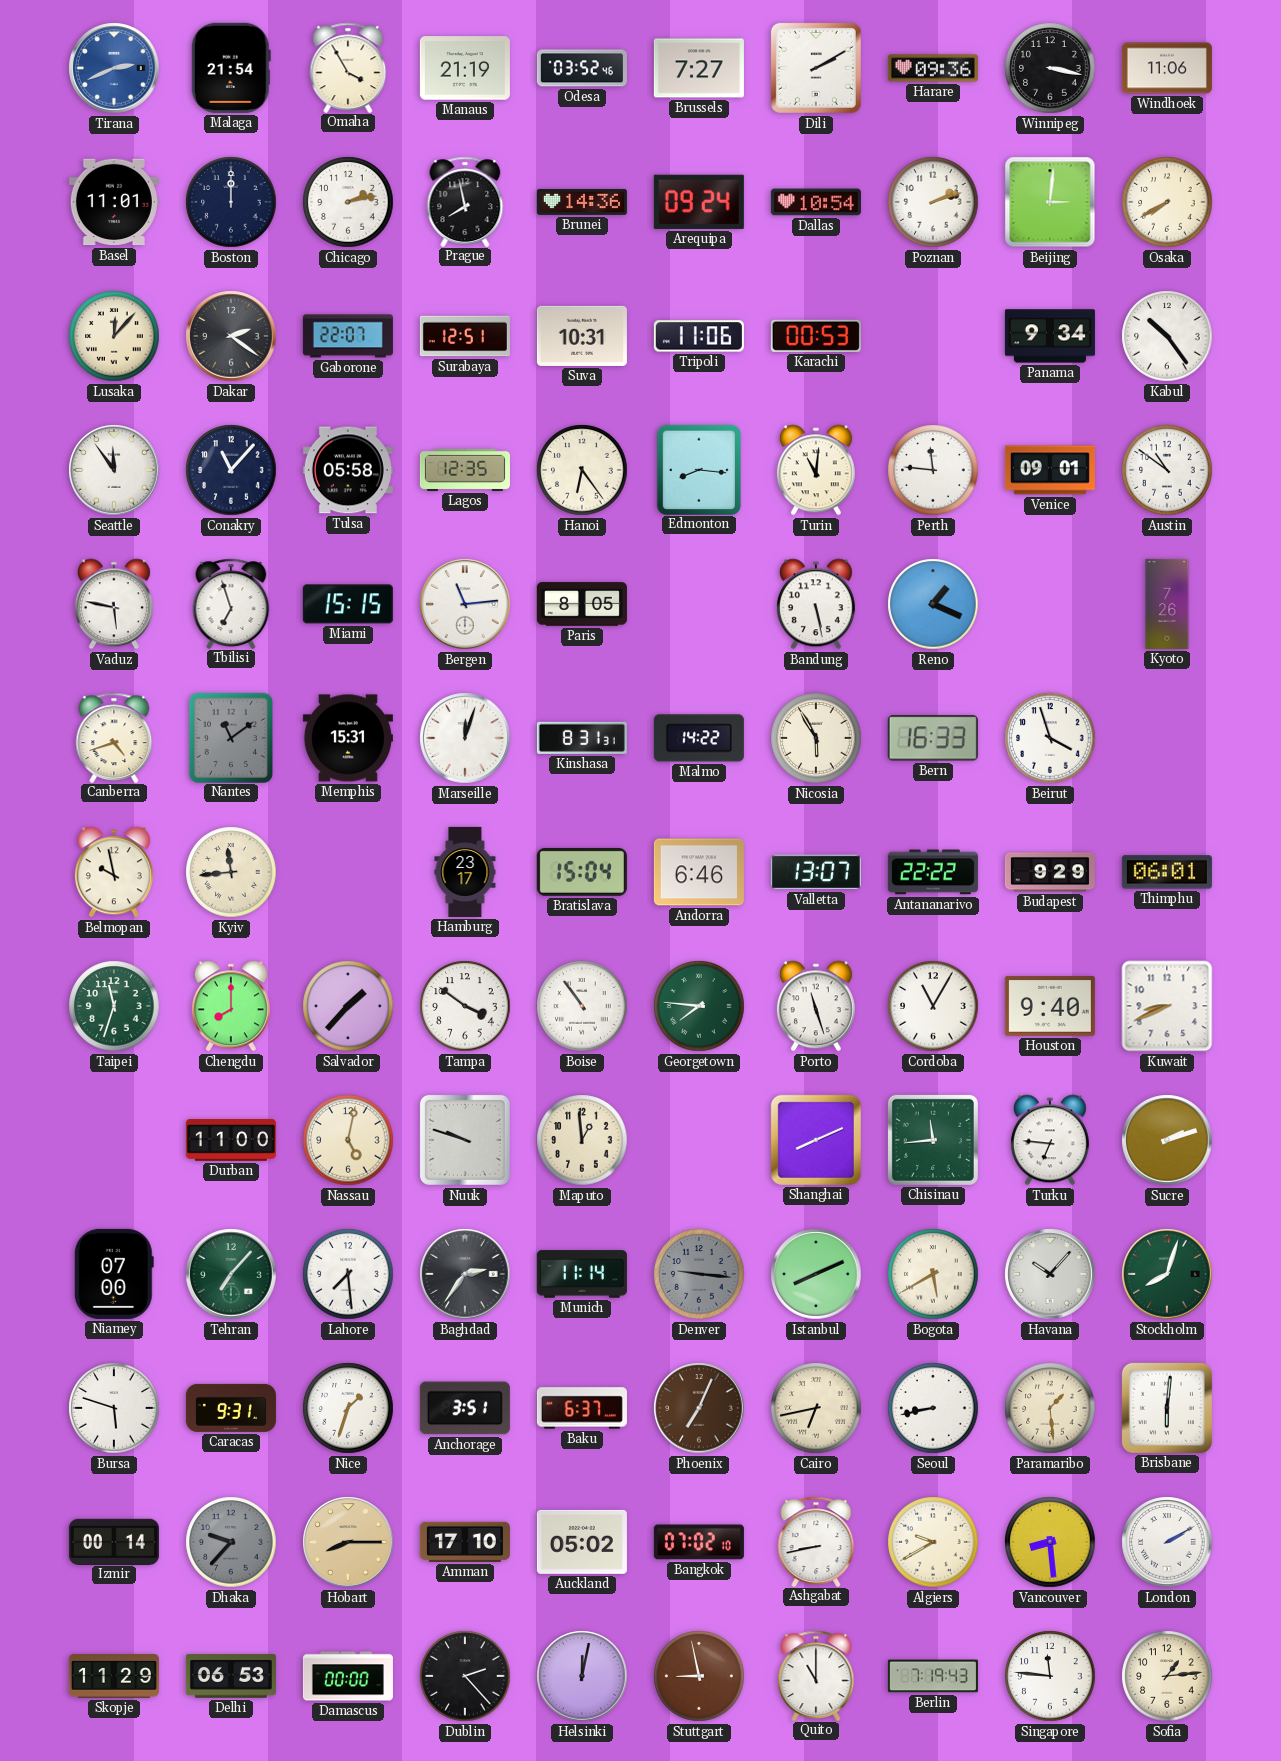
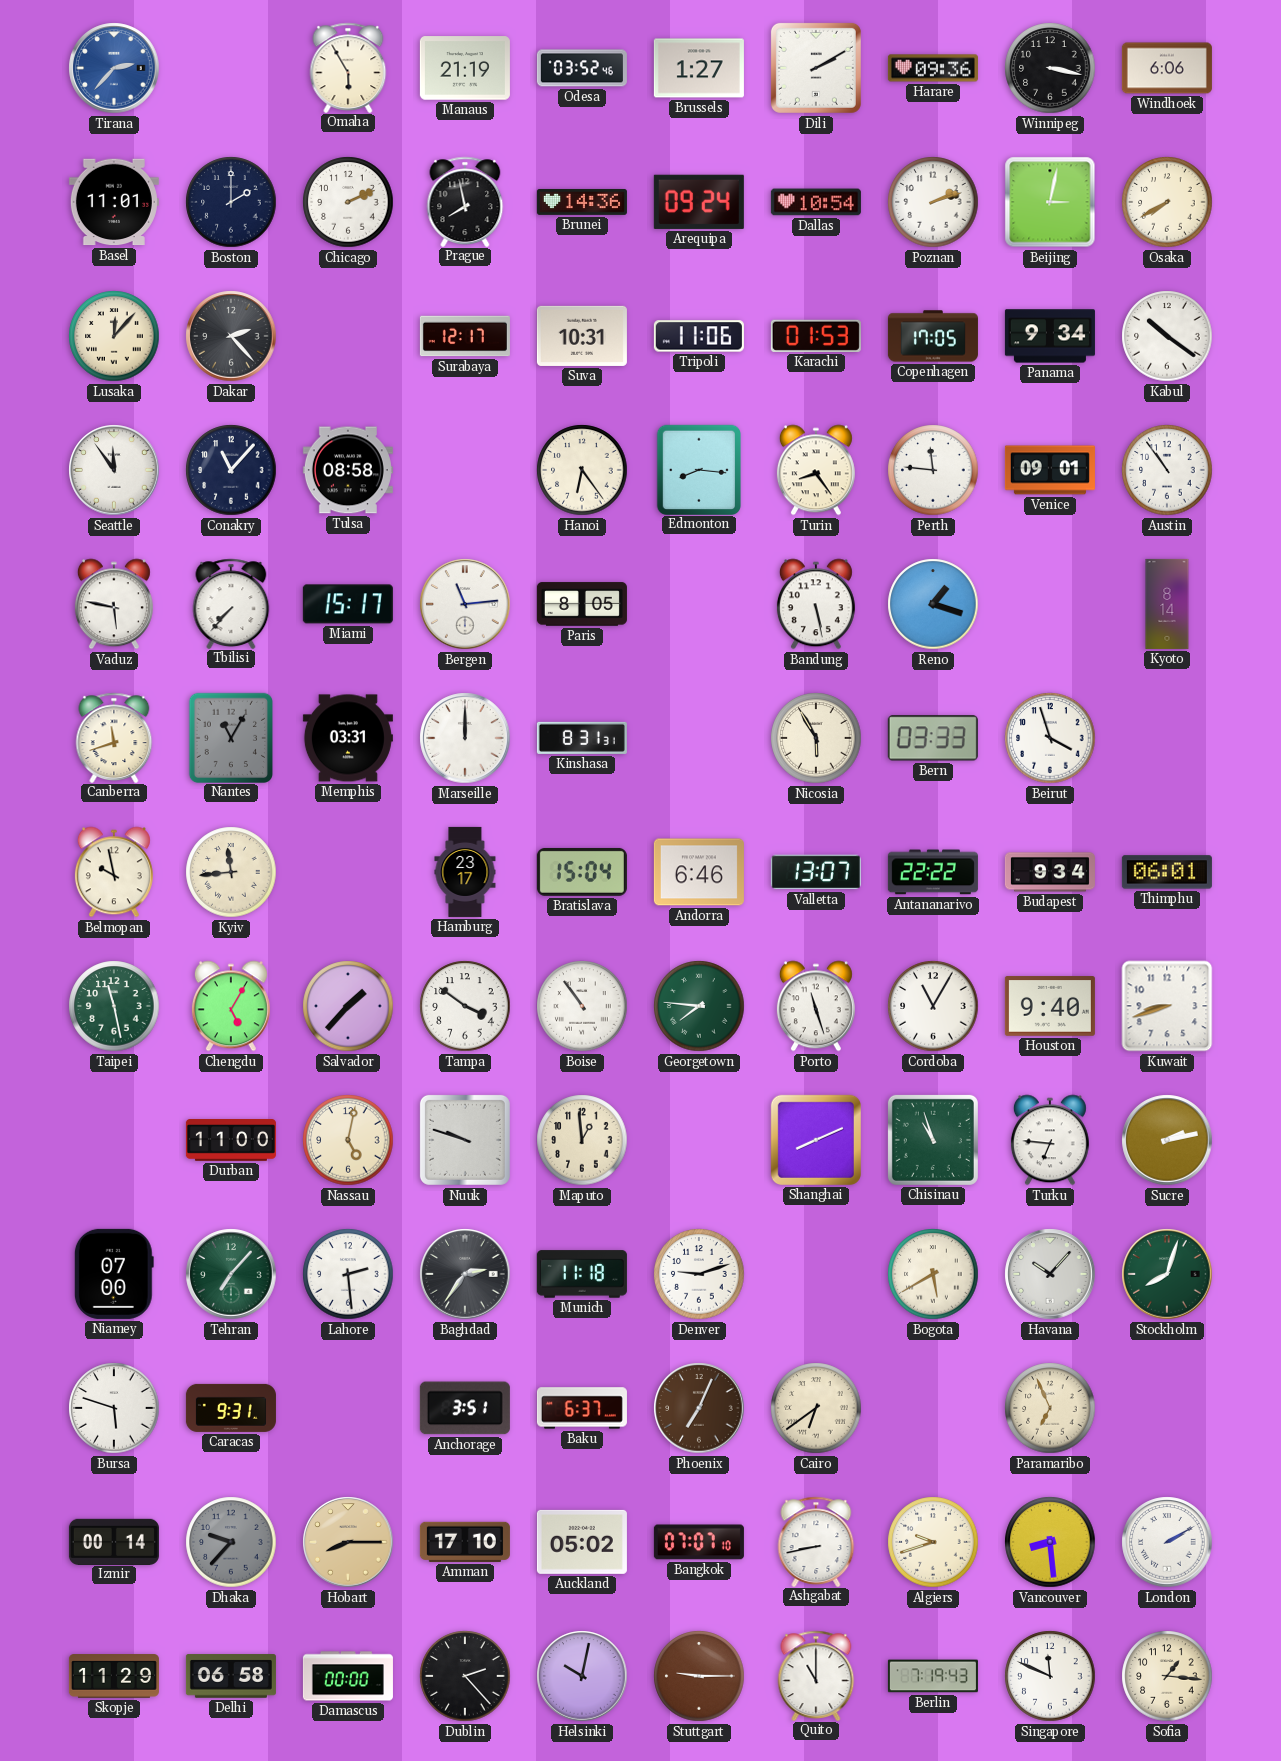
Tirana: 2:41 -> 2:37 (114, 68)
Malaga: 21:54 -> none (231, 68)
Omaha: 3:55 -> 5:55 (348, 67)
Brussels: 7:27 -> 1:27 (699, 68)
Windhoek: 11:06 -> 6:06 (1167, 68)
Boston: 12:00 -> 2:00 (231, 202)
Chicago: 2:13 -> 2:11 (348, 202)
Beijing: 3:01 -> 3:02 (1050, 202)
Dakar: 2:21 -> 2:23 (231, 336)
Gaborone: 22:07 -> none (348, 336)
Surabaya: 12:51 -> 12:17 (465, 336)
Karachi: 00:53 -> 01:53 (816, 336)
Copenhagen: none -> 17:05 (933, 336)
Kabul: 10:24 -> 10:21 (1167, 336)
Tulsa: 05:58 -> 08:58 (348, 470)
Lagos: 12:35 -> none (465, 470)
Turin: 11:01 -> 8:24 (816, 470)
Austin: 10:51 -> 10:54 (1167, 470)
Tbilisi: 6:57 -> 7:37 (231, 603)
Miami: 15:15 -> 15:17 (348, 604)
Reno: 1:19 -> 1:18 (933, 604)
Kyoto: 7:26 -> 8:14 (1167, 604)
Canberra: 4:42 -> 11:42 (114, 737)
Nantes: 11:09 -> 11:05 (230, 737)
Memphis: 15:31 -> 03:31 (348, 738)
Marseille: 12:03 -> 12:00 (465, 738)
Malmo: 14:22 -> none (699, 738)
Bern: 16:33 -> 03:33 (933, 738)
Budapest: 9:29 -> 9:34 (1050, 872)
Taipei: 11:33 -> 11:28 (114, 1006)
Chengdu: 8:00 -> 5:05 (231, 1006)
Kuwait: 8:41 -> 8:42 (1167, 1006)
Chisinau: 11:44 -> 10:57 (933, 1140)
Sucre: 2:12 -> 2:13 (1167, 1140)
Lahore: 7:29 -> 2:29 (348, 1274)
Munich: 11:14 -> 11:18 (582, 1274)
Denver: 9:16 -> 9:12 (699, 1274)
Denver dial: grey -> white (699, 1274)
Istanbul: 8:11 -> none (816, 1274)
Nice: 1:33 -> none (348, 1408)
Cairo: 6:43 -> 6:39 (816, 1408)
Seoul: 8:43 -> none (933, 1408)
Paramaribo: 1:29 -> 6:56 (1050, 1408)
Brisbane: 6:01 -> none (1167, 1408)
Bangkok: 07:02 -> 07:07 (699, 1542)
Algiers: 9:40 -> 9:42 (933, 1542)
Delhi: 06:53 -> 06:58 (231, 1676)
Helsinki: 12:02 -> 10:02 (582, 1676)
Stuttgart: 8:58 -> 9:15 (699, 1676)
Singapore: 11:46 -> 11:49 (1050, 1676)
Sofia: 1:14 -> 1:16 (1167, 1676)
